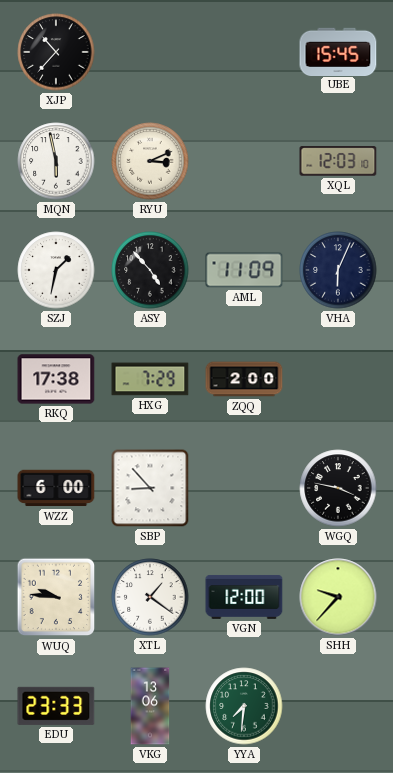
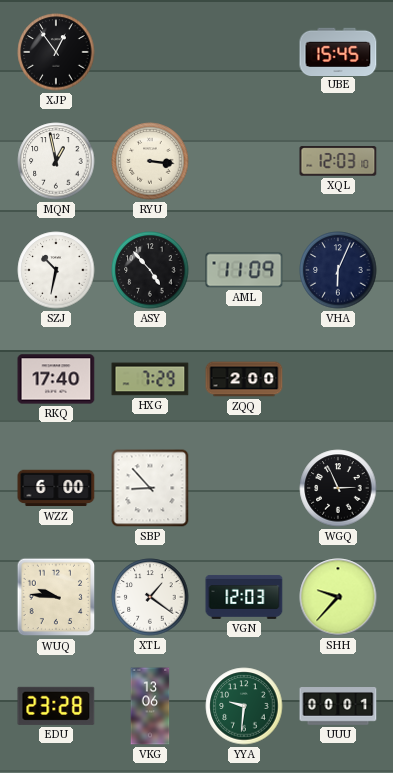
XJP: 10:37 -> 12:54 (56, 52)
MQN: 5:58 -> 12:58 (56, 161)
RYU: 3:11 -> 3:16 (150, 161)
SZJ: 1:32 -> 10:32 (56, 270)
RKQ: 17:38 -> 17:40 (56, 379)
WGQ: 3:47 -> 2:56 (338, 488)
VGN: 12:00 -> 12:03 (244, 597)
EDU: 23:33 -> 23:28 (56, 706)
YYA: 7:31 -> 9:31 (244, 706)
UUU: none -> 00:01 (338, 707)
